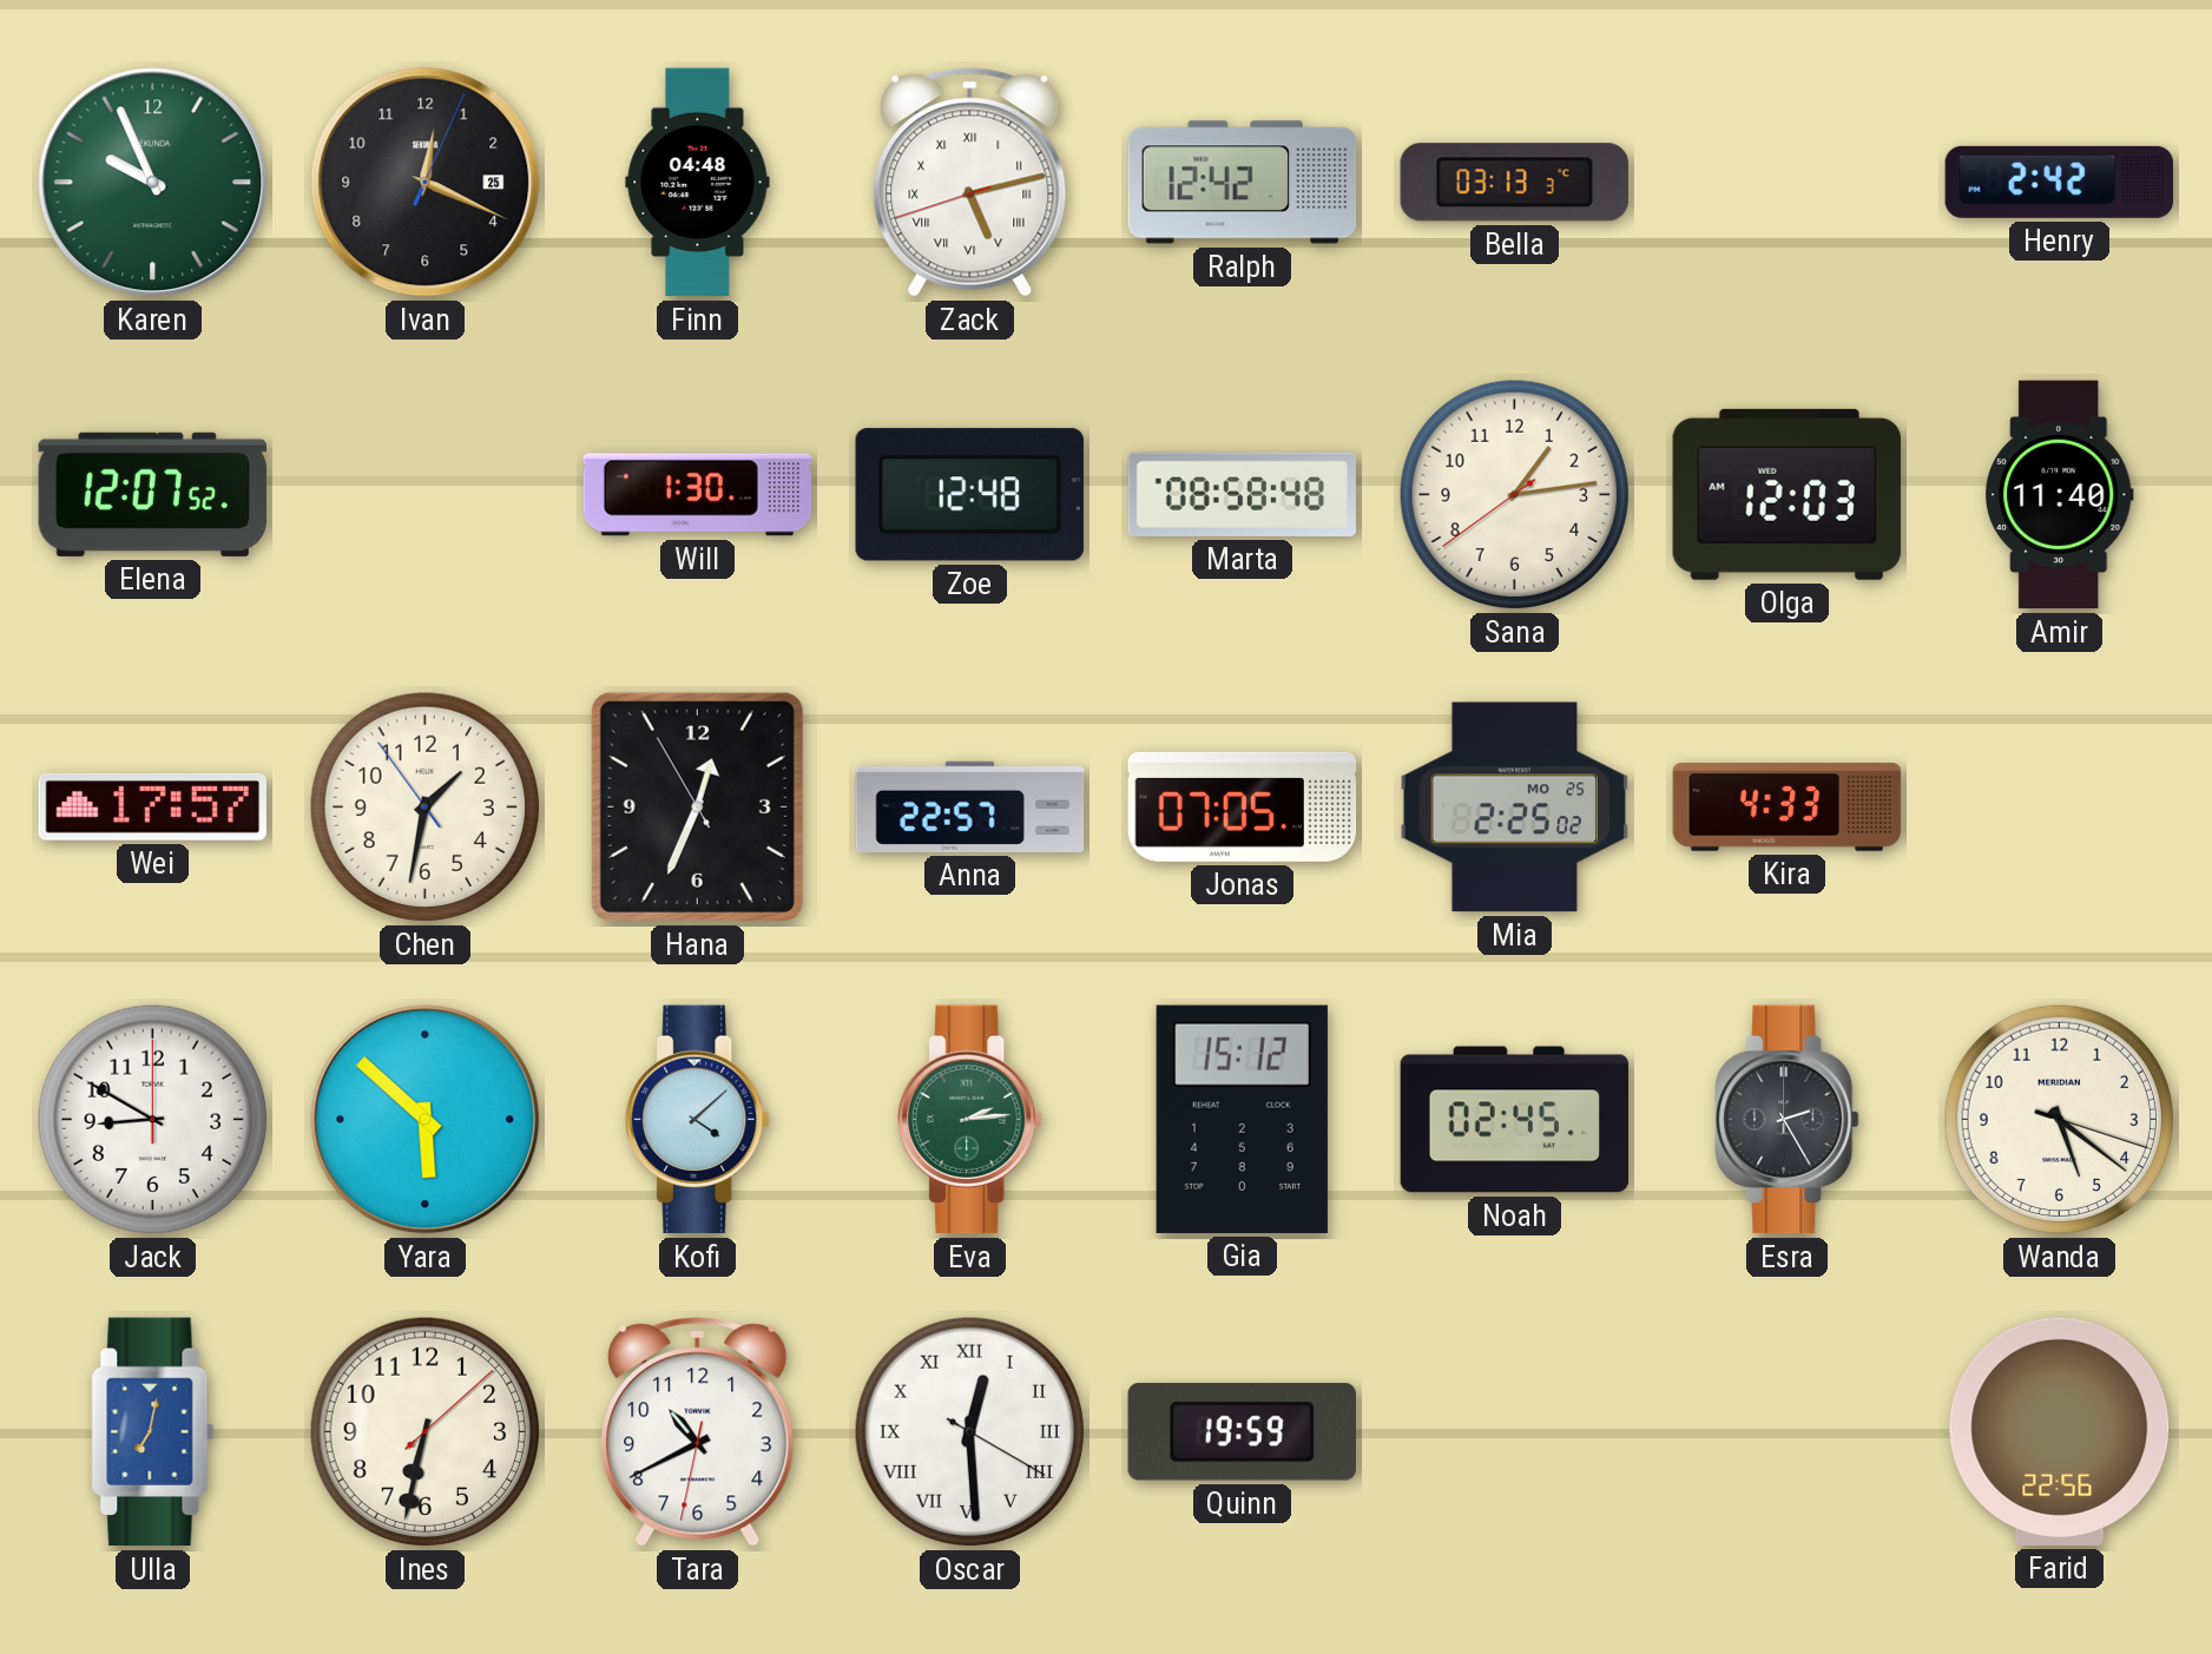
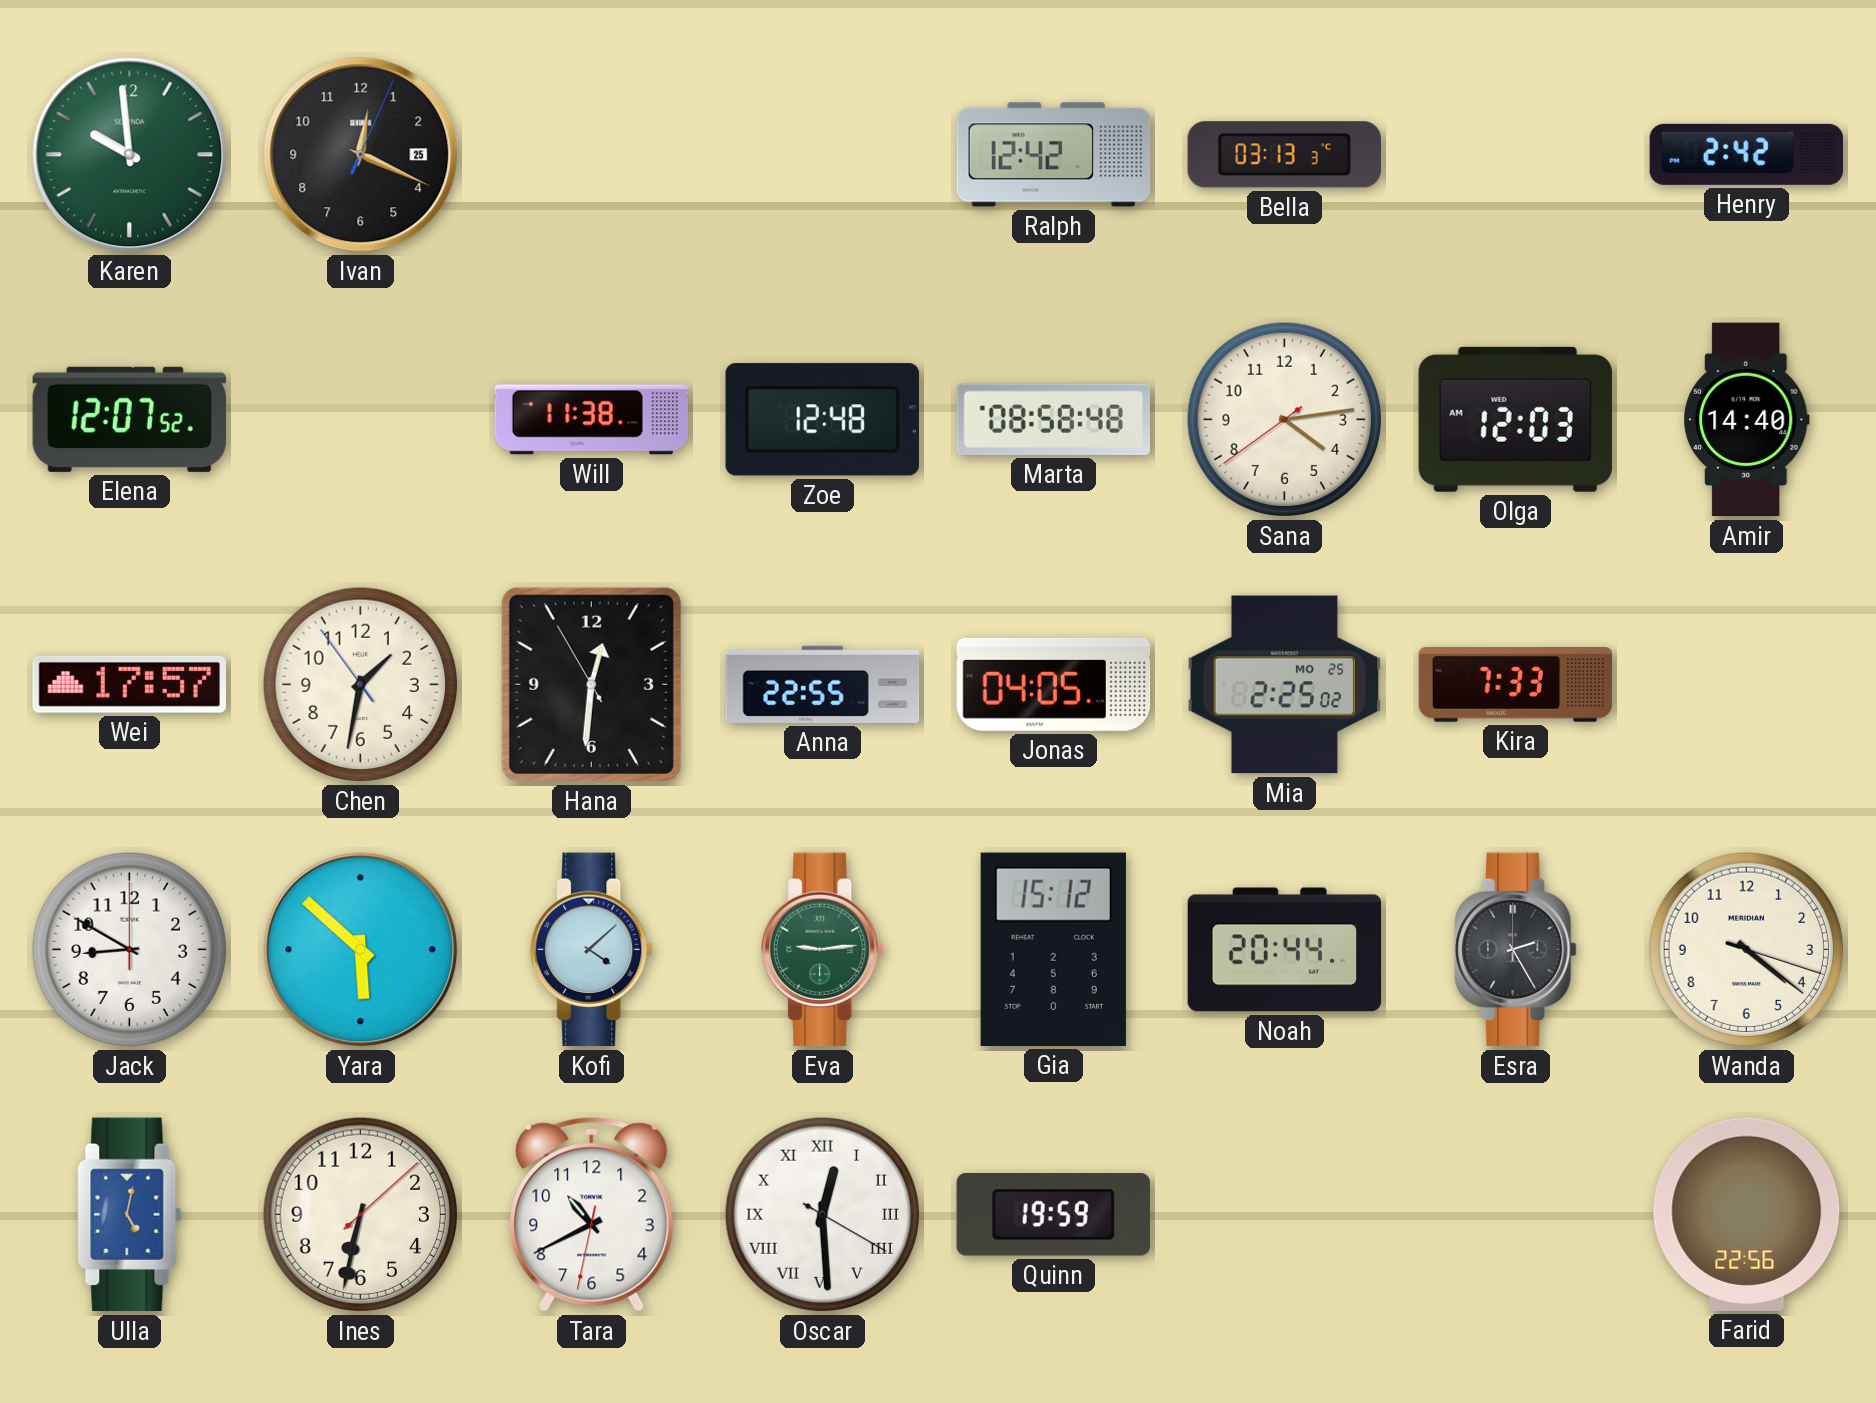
Karen: 9:56 -> 9:59 (130, 155)
Finn: 04:48 -> none (698, 183)
Zack: 5:12 -> none (970, 183)
Will: 1:30 -> 11:38 (592, 420)
Sana: 1:13 -> 4:13 (1285, 420)
Amir: 11:40 -> 14:40 (1746, 420)
Hana: 12:33 -> 12:30 (591, 684)
Anna: 22:57 -> 22:55 (823, 684)
Jonas: 07:05 -> 04:05 (1054, 684)
Kira: 4:33 -> 7:33 (1516, 685)
Eva: 2:14 -> 9:14 (823, 950)
Noah: 02:45 -> 20:44 (1285, 950)
Wanda: 5:21 -> 4:21 (1747, 950)
Ulla: 7:02 -> 5:02 (130, 1215)
